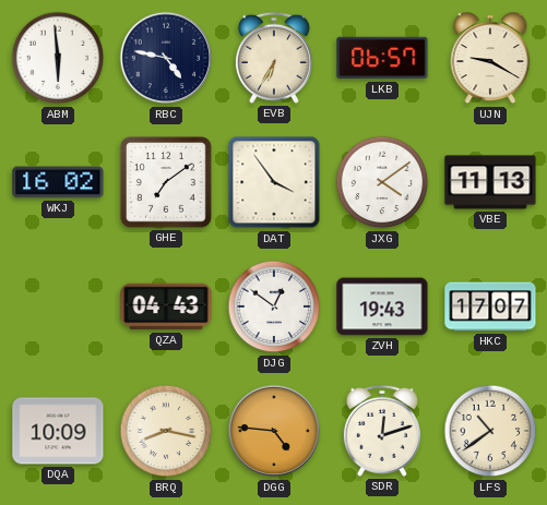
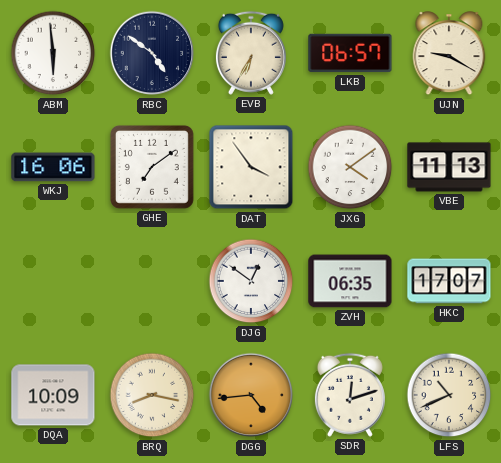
RBC: 4:47 -> 4:51 (152, 53)
WKJ: 16:02 -> 16:06 (53, 167)
QZA: 04:43 -> none (166, 306)
ZVH: 19:43 -> 06:35 (350, 281)
DGG: 4:46 -> 4:44 (251, 395)
LFS: 10:39 -> 10:41 (449, 395)
